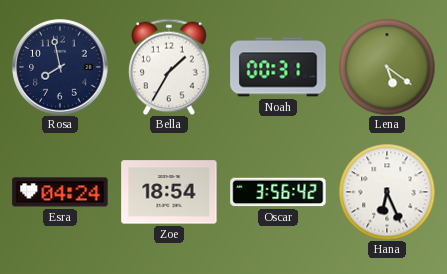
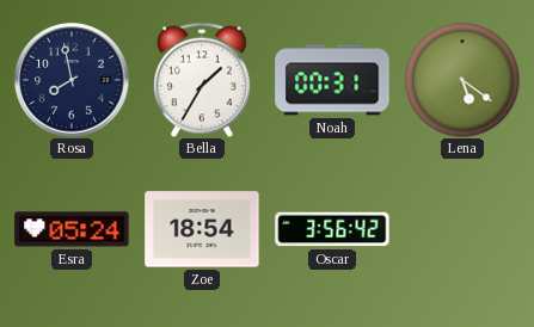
Esra: 04:24 -> 05:24 (72, 229)
Hana: 6:26 -> none (387, 192)
